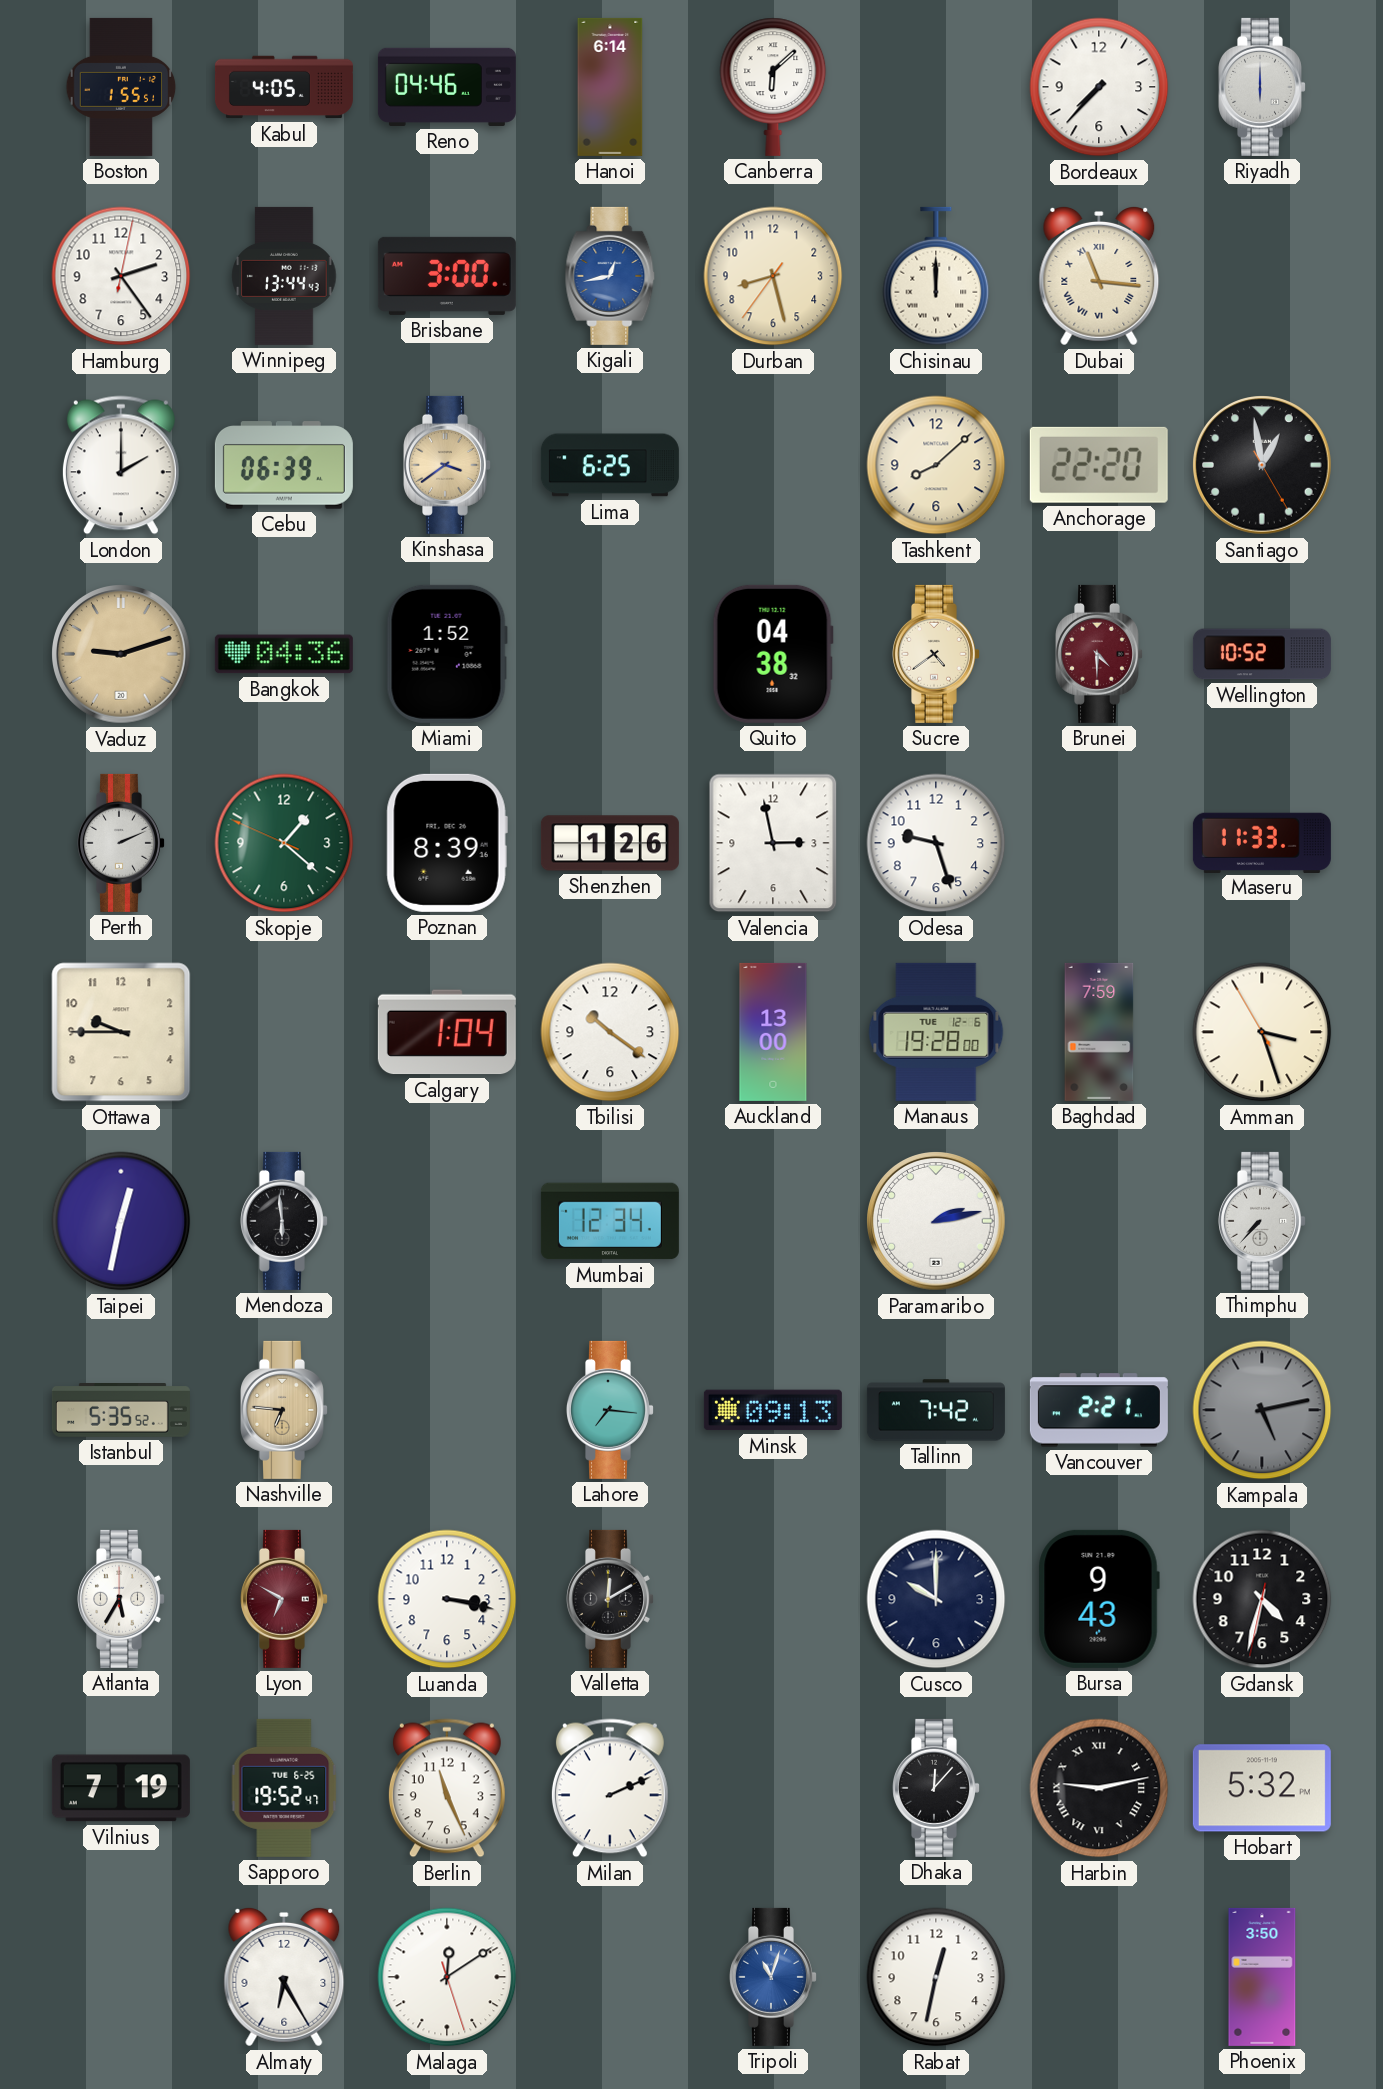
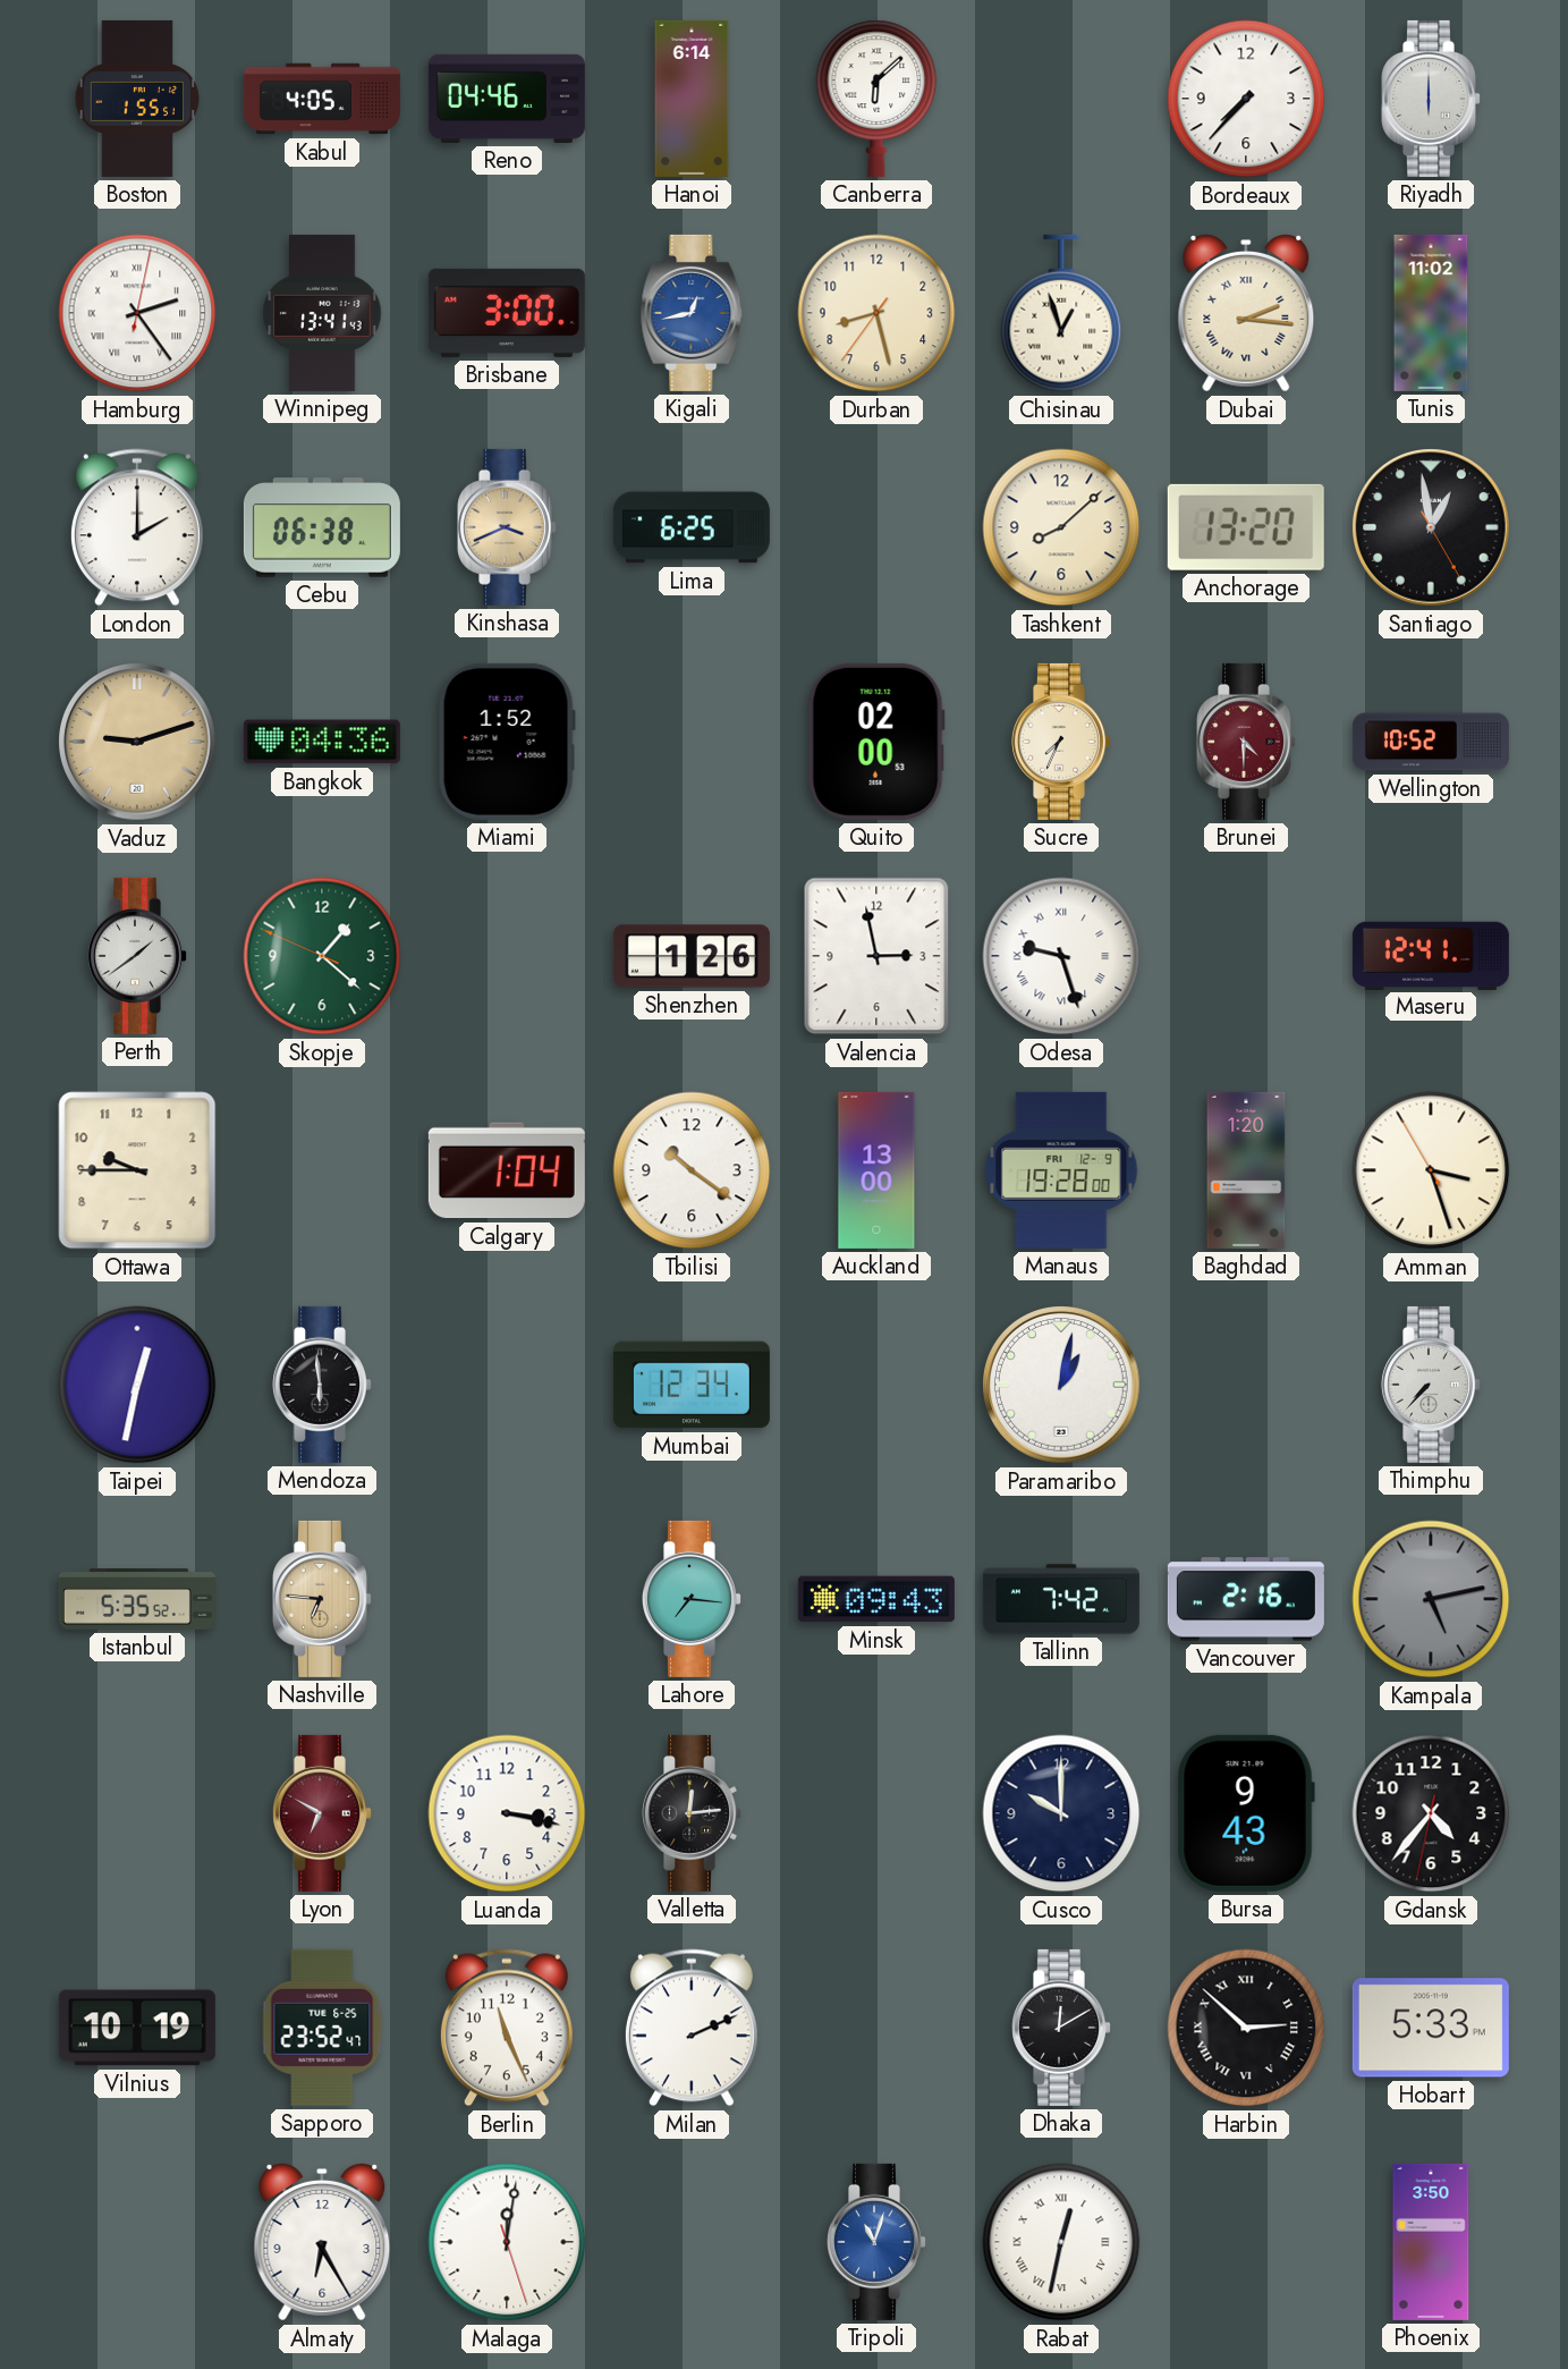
Hamburg numerals: Arabic -> Roman (137, 313)
Winnipeg: 13:44 -> 13:41 (322, 313)
Chisinau: 12:00 -> 12:57 (1061, 313)
Dubai: 11:16 -> 2:16 (1246, 313)
Tunis: none -> 11:02 (1431, 313)
Cebu: 06:39 -> 06:38 (322, 527)
Kinshasa: 3:39 -> 3:41 (508, 527)
Anchorage: 22:20 -> 13:20 (1246, 527)
Quito: 04:38 -> 02:00 (876, 742)
Sucre: 4:39 -> 7:34 (1062, 742)
Perth: 2:11 -> 1:39 (138, 956)
Poznan: 8:39 -> none (447, 843)
Odesa numerals: Arabic -> Roman (1061, 956)
Maseru: 11:33 -> 12:41 (1431, 955)
Manaus date: TUE 12-6 -> FRI 12-9 (1061, 1170)
Baghdad: 7:59 -> 1:20 (1246, 1170)
Paramaribo: 2:13 -> 1:02 (1061, 1385)
Minsk: 09:13 -> 09:43 (876, 1599)
Vancouver: 2:21 -> 2:16 (1246, 1599)
Atlanta: 5:35 -> none (122, 1599)
Valletta: 12:10 -> 12:14 (693, 1813)
Gdansk: 4:32 -> 4:36 (1431, 1813)
Vilnius: 7:19 -> 10:19 (137, 2028)
Sapporo: 19:52 -> 23:52 (322, 2028)
Dhaka: 12:07 -> 12:10 (1062, 2028)
Harbin: 9:13 -> 2:52 (1246, 2028)
Hobart: 5:32 -> 5:33 (1431, 2028)
Malaga: 12:09 -> 12:01 (507, 2242)
Rabat numerals: Arabic -> Roman (1061, 2242)
